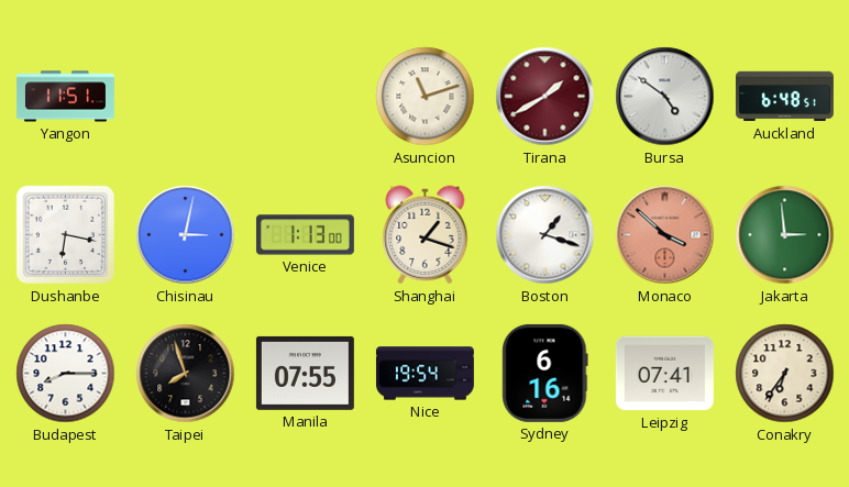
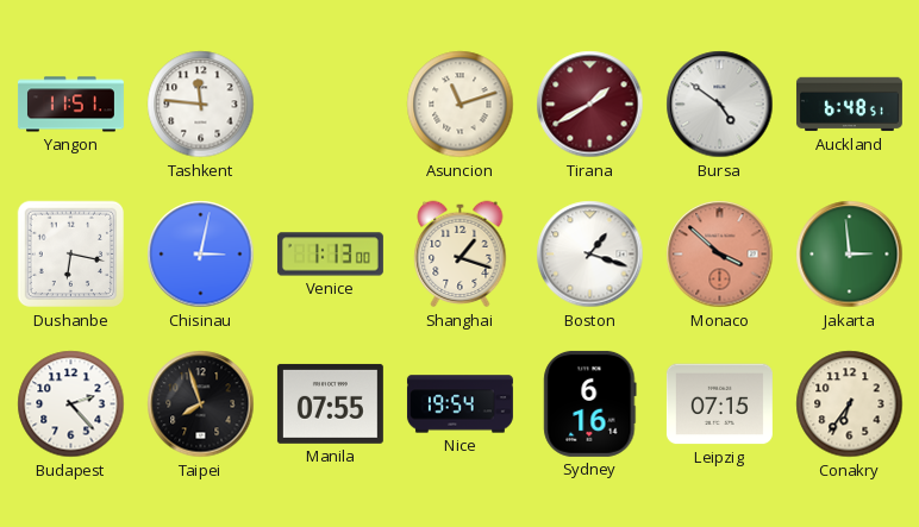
Tashkent: none -> 11:46 (201, 105)
Budapest: 8:15 -> 2:23 (71, 404)
Leipzig: 07:41 -> 07:15 (719, 404)
